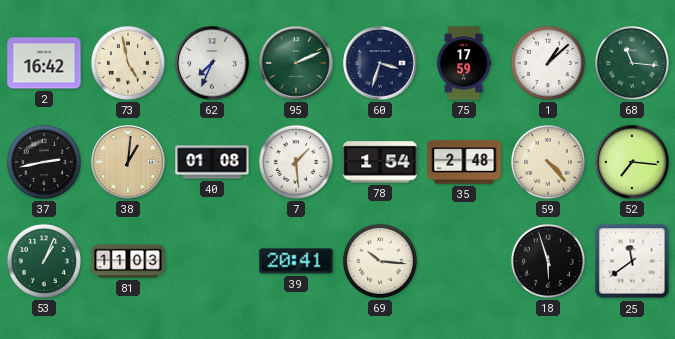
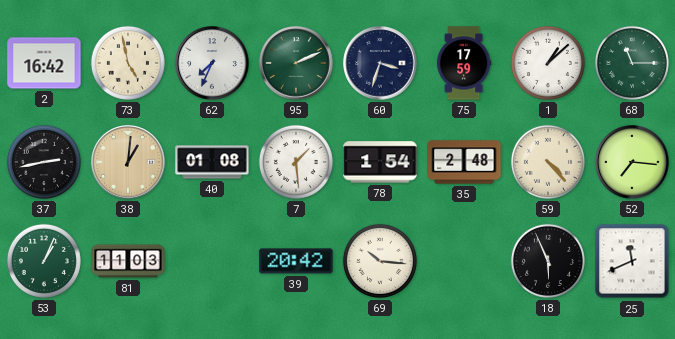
68: 11:16 -> 11:15 (632, 63)
39: 20:41 -> 20:42 (296, 261)
18: 5:57 -> 5:56 (548, 261)
25: 11:39 -> 11:41 (632, 261)
